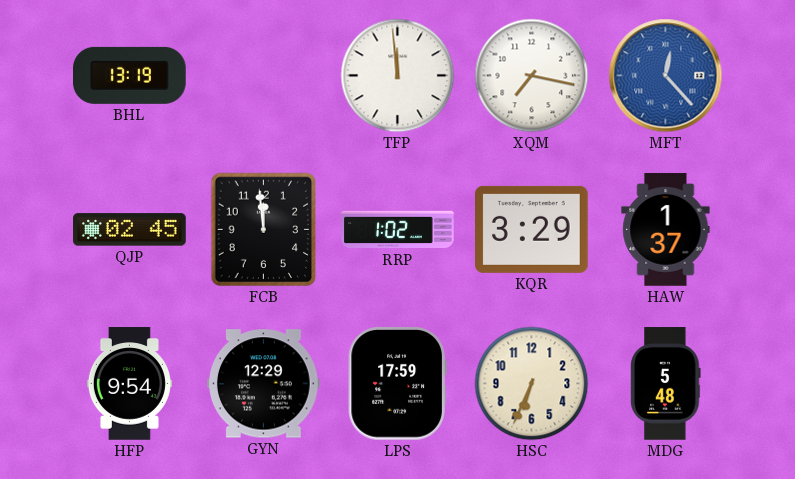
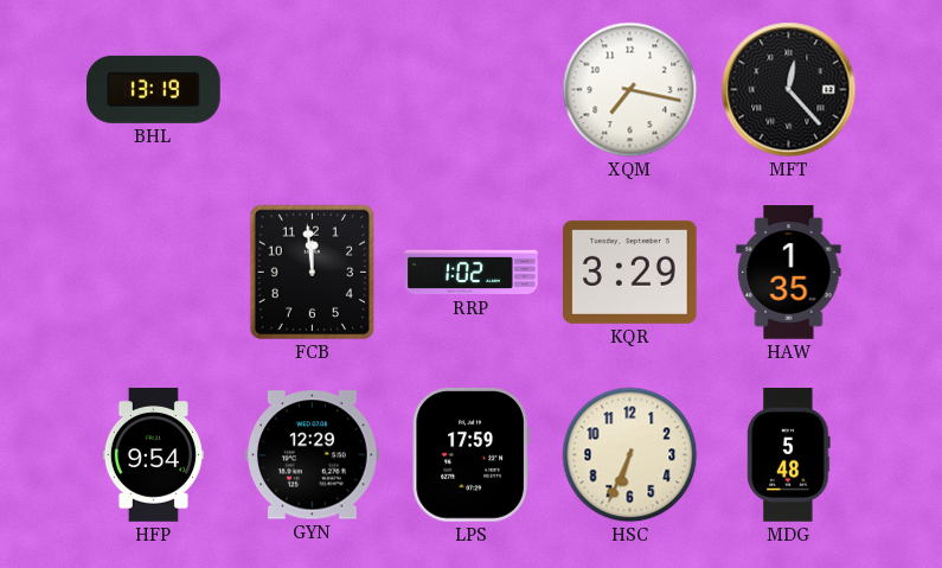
TFP: 11:59 -> none (398, 76)
MFT dial: blue -> black (789, 90)
QJP: 02:45 -> none (130, 230)
HAW: 1:37 -> 1:35 (789, 273)
